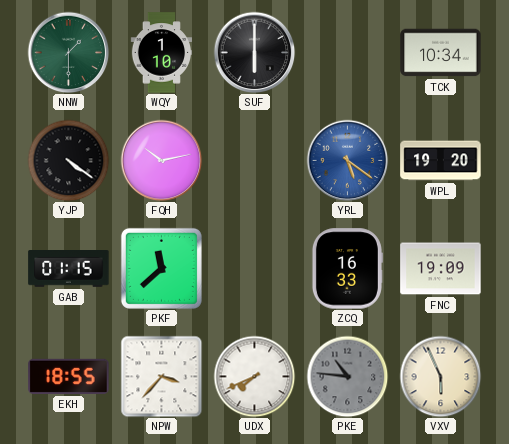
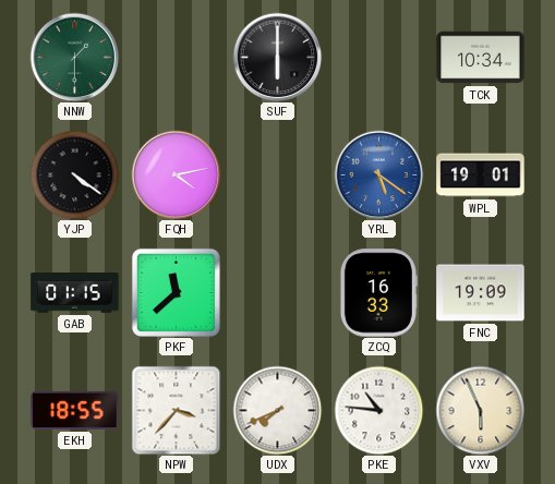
WQY: 1:10 -> none (161, 53)
FQH: 10:13 -> 4:13 (176, 174)
WPL: 19:20 -> 19:01 (481, 176)
PKE dial: grey -> white (378, 410)
